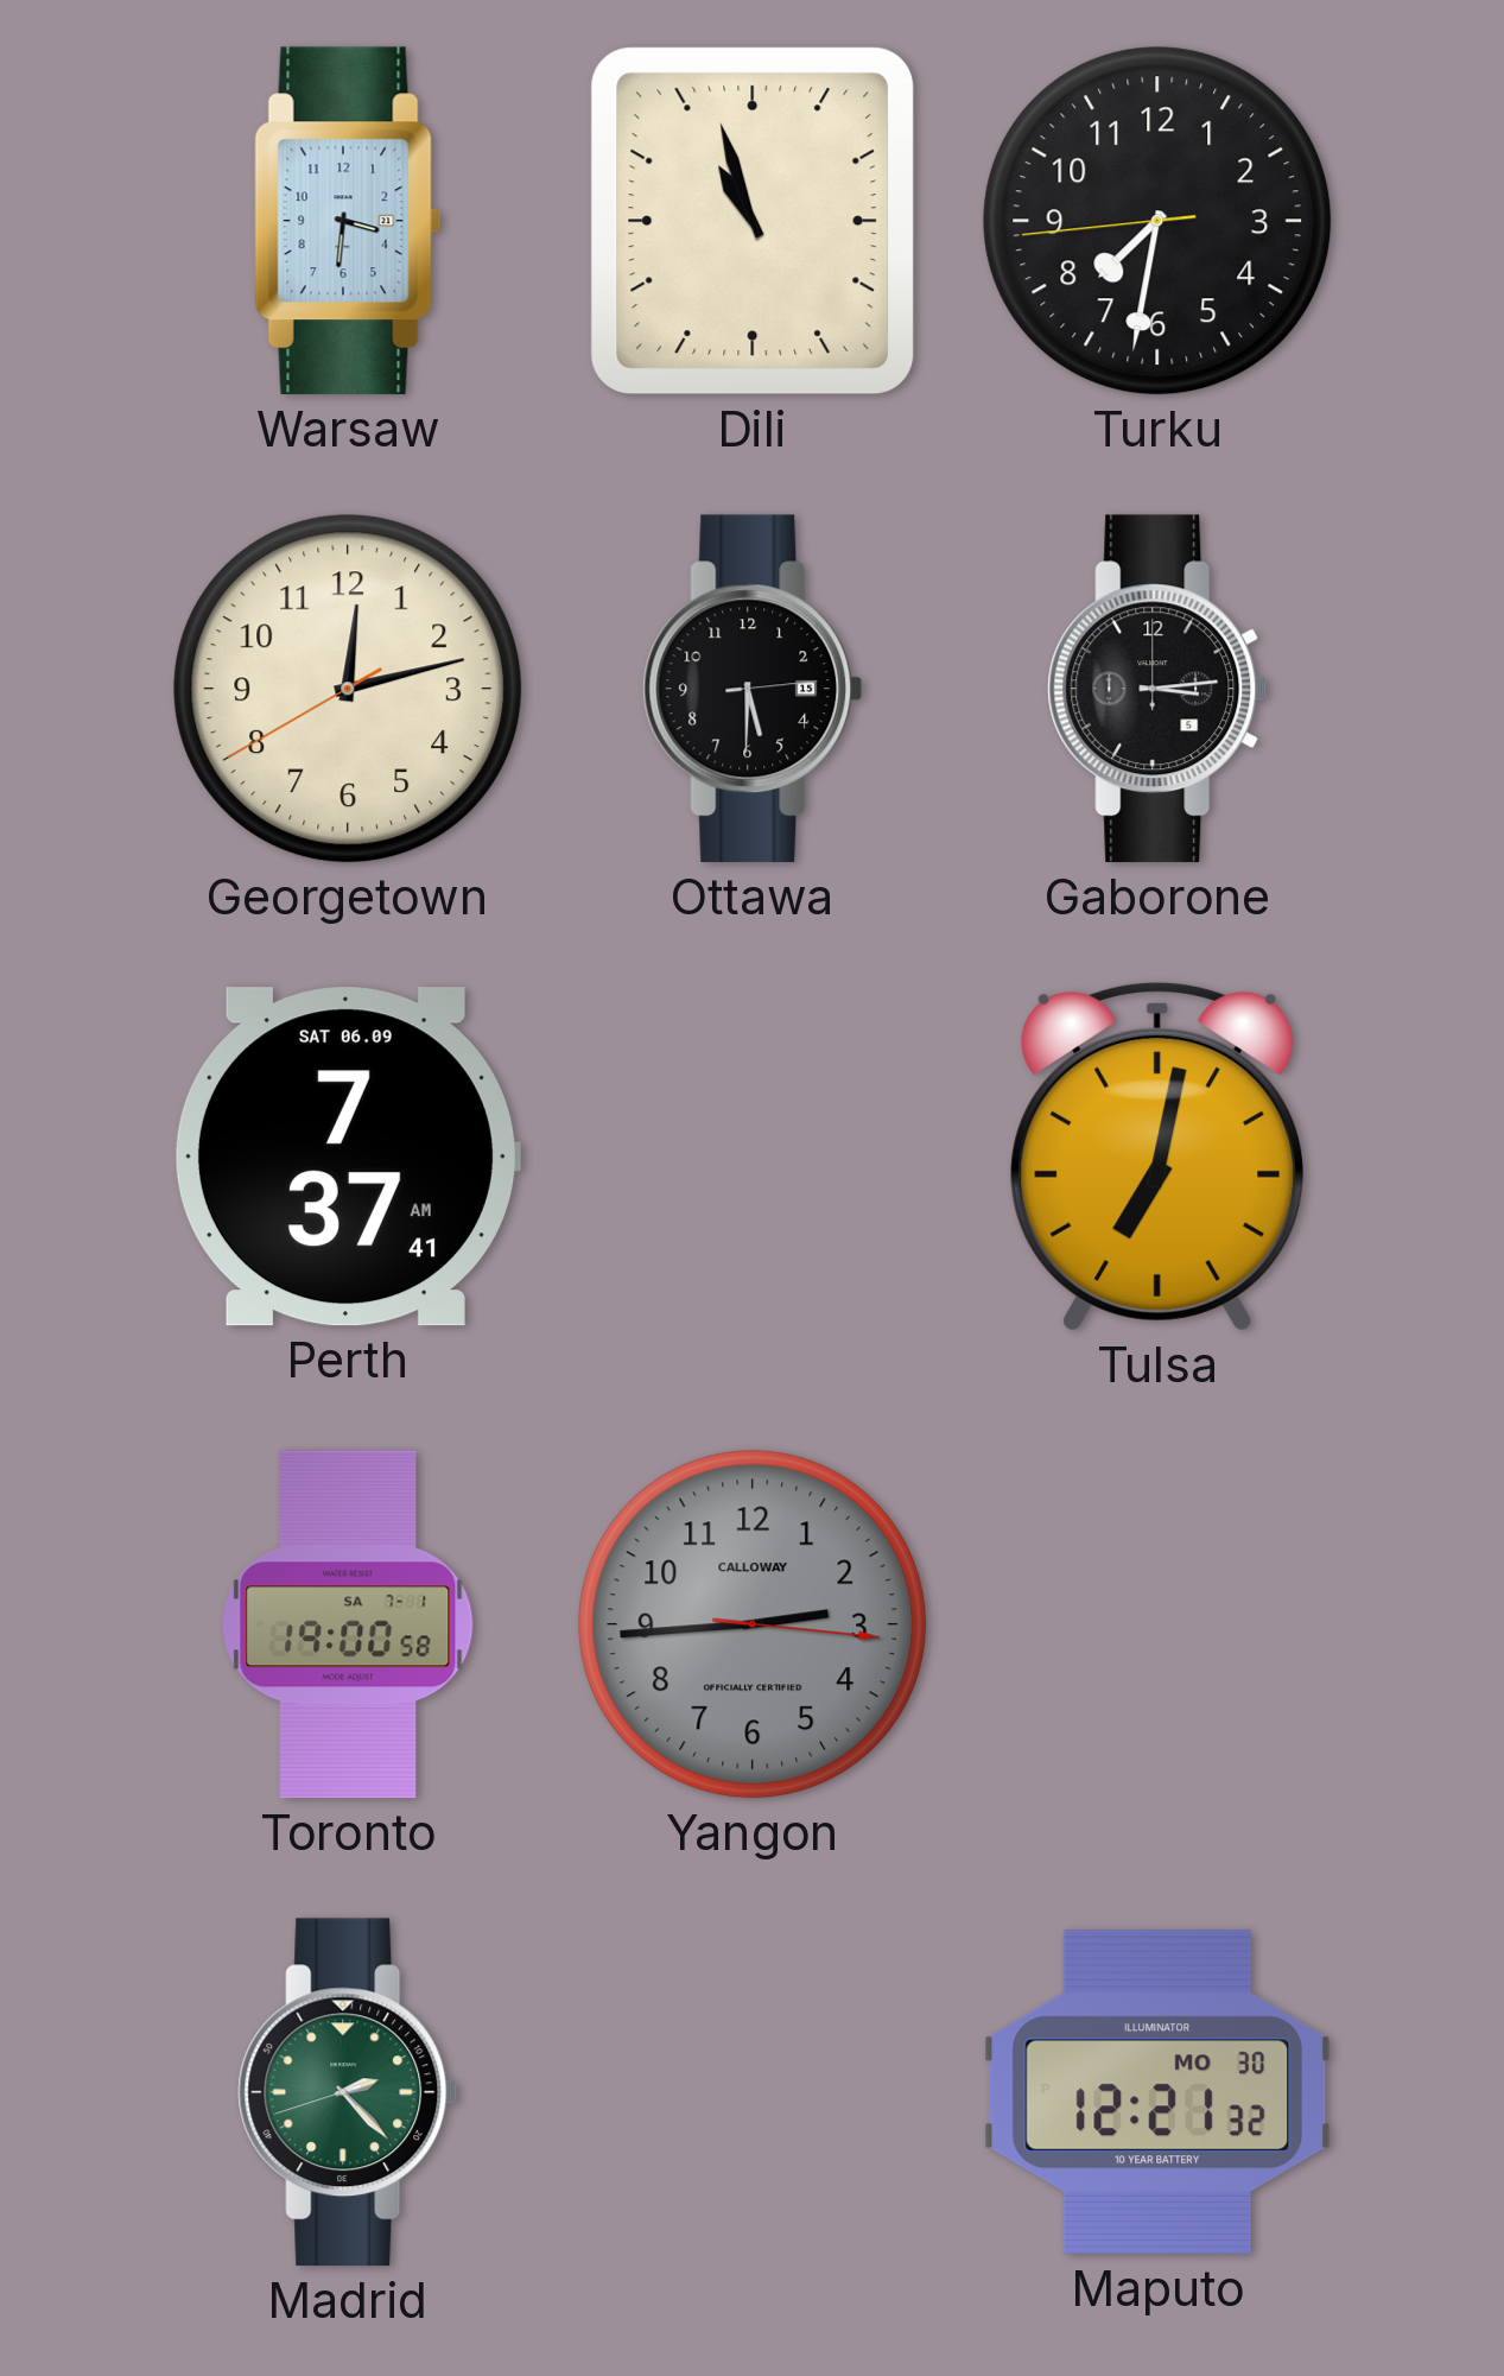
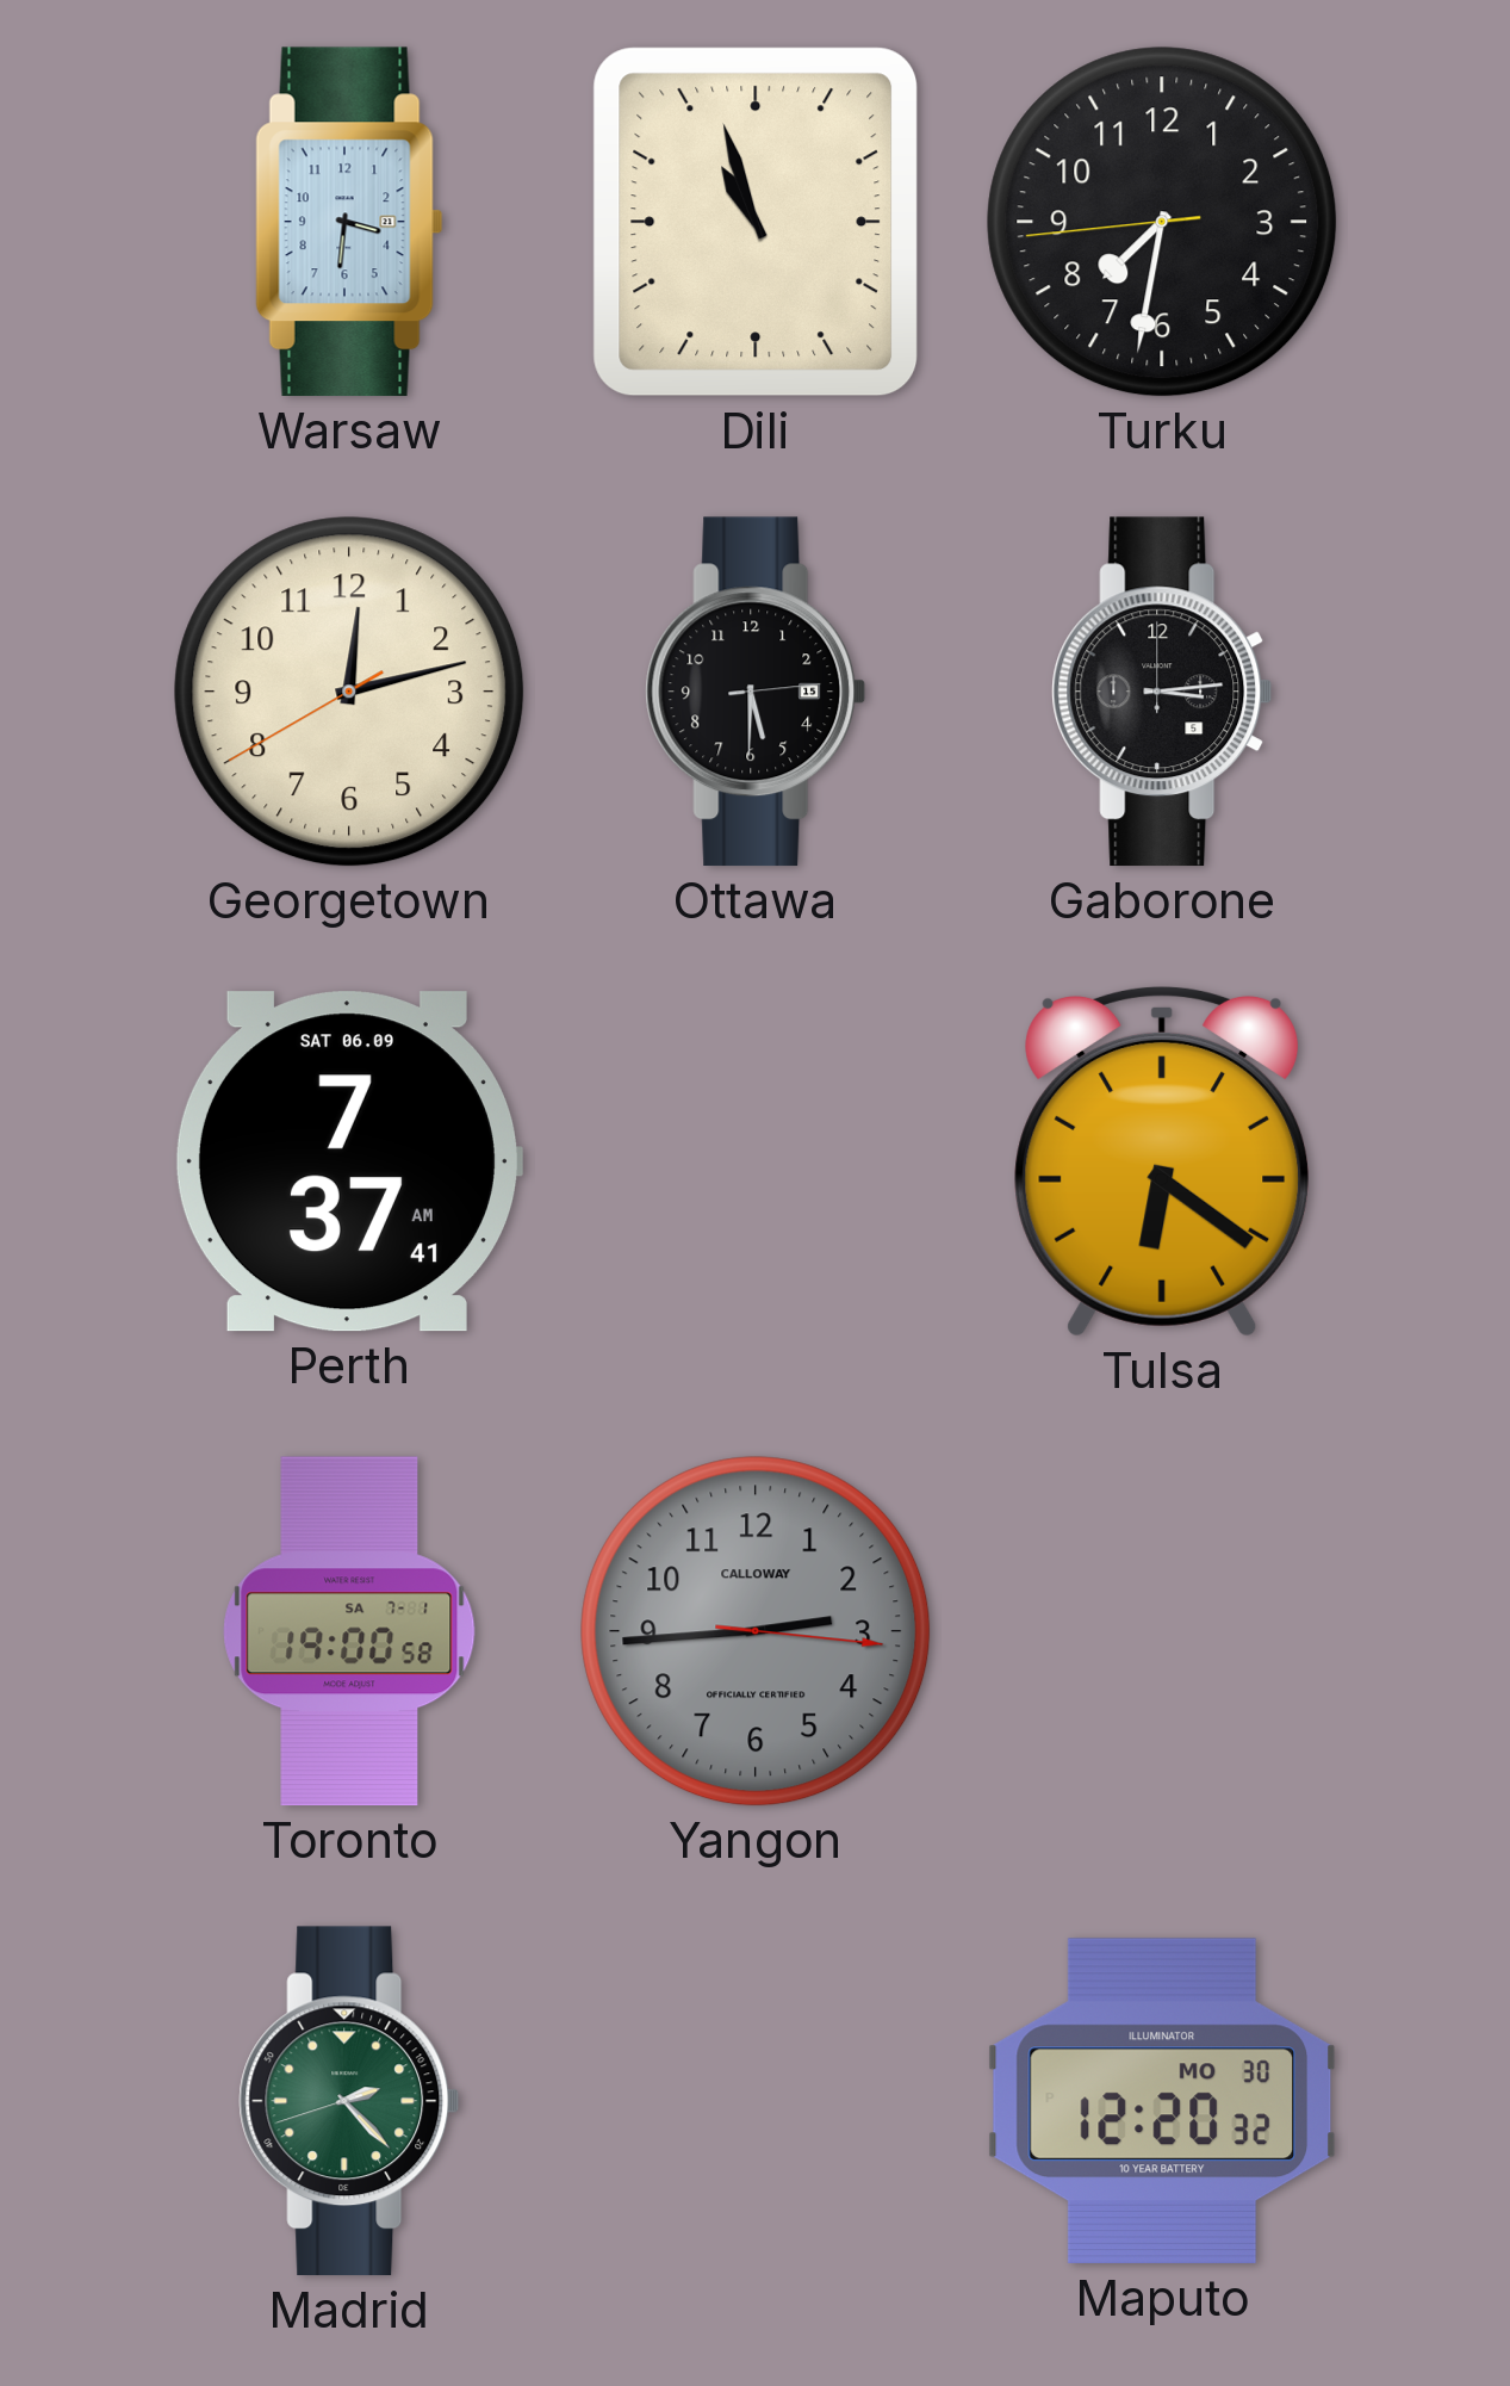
Tulsa: 7:02 -> 6:21 (1162, 1161)
Maputo: 12:21 -> 12:20 (1161, 2101)
